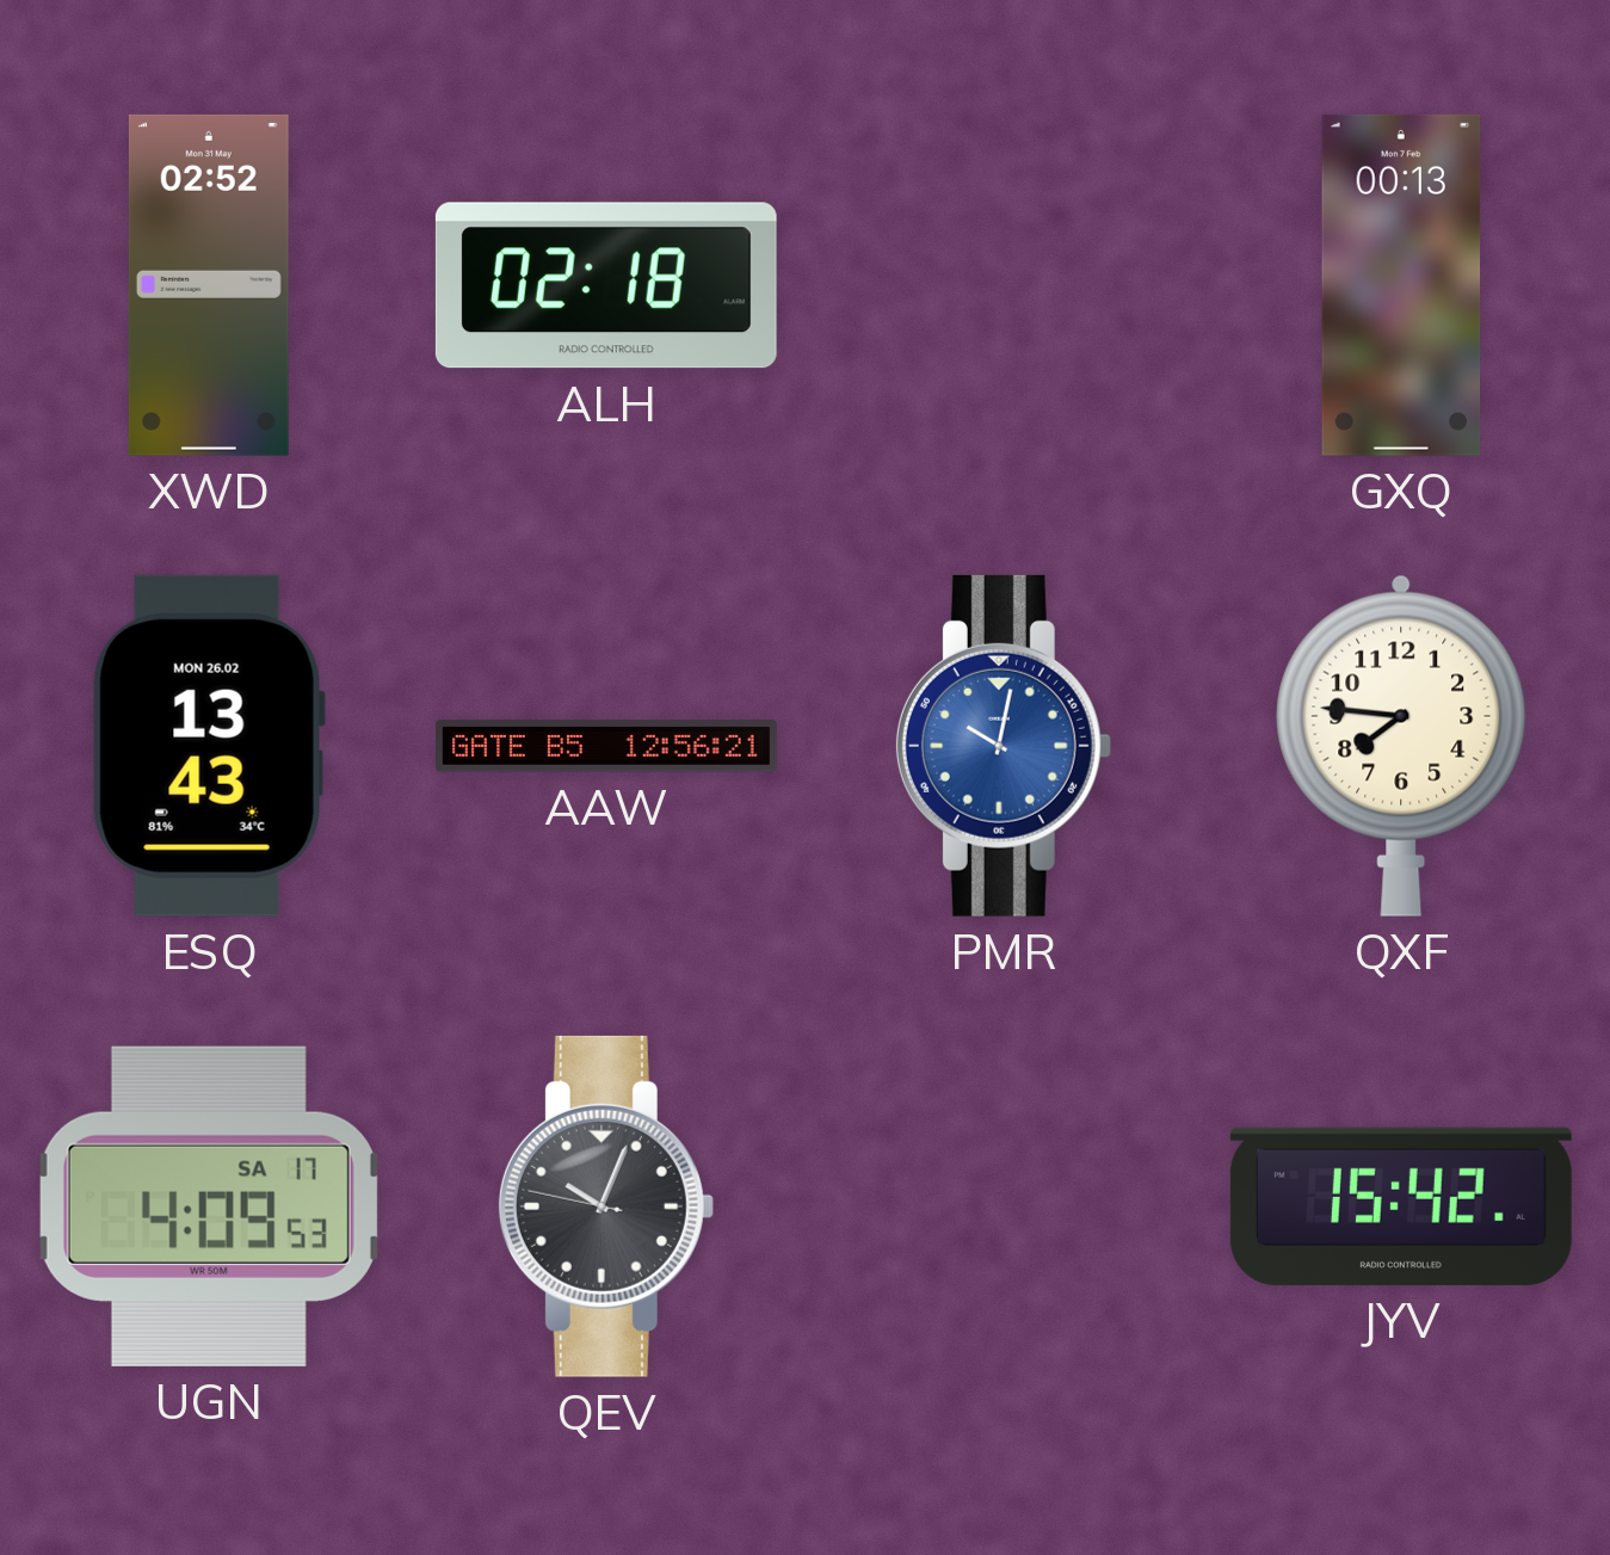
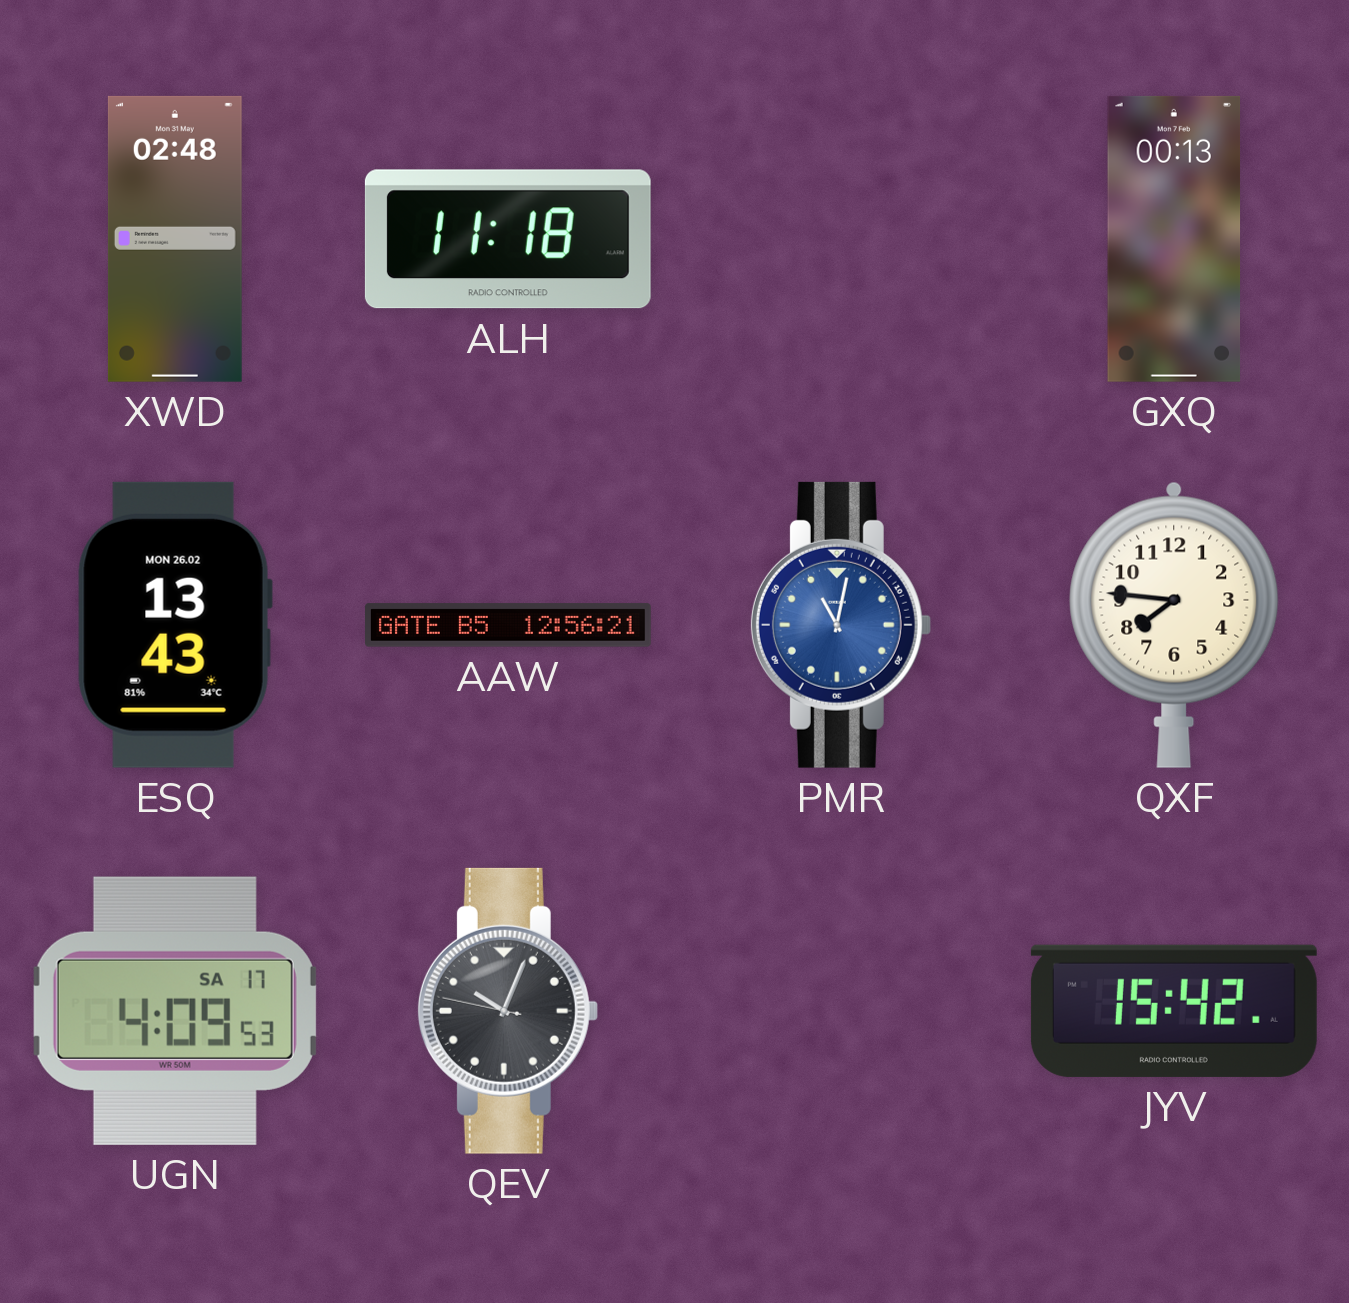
XWD: 02:52 -> 02:48 (175, 239)
ALH: 02:18 -> 11:18 (508, 239)
PMR: 10:02 -> 11:02 (840, 625)
